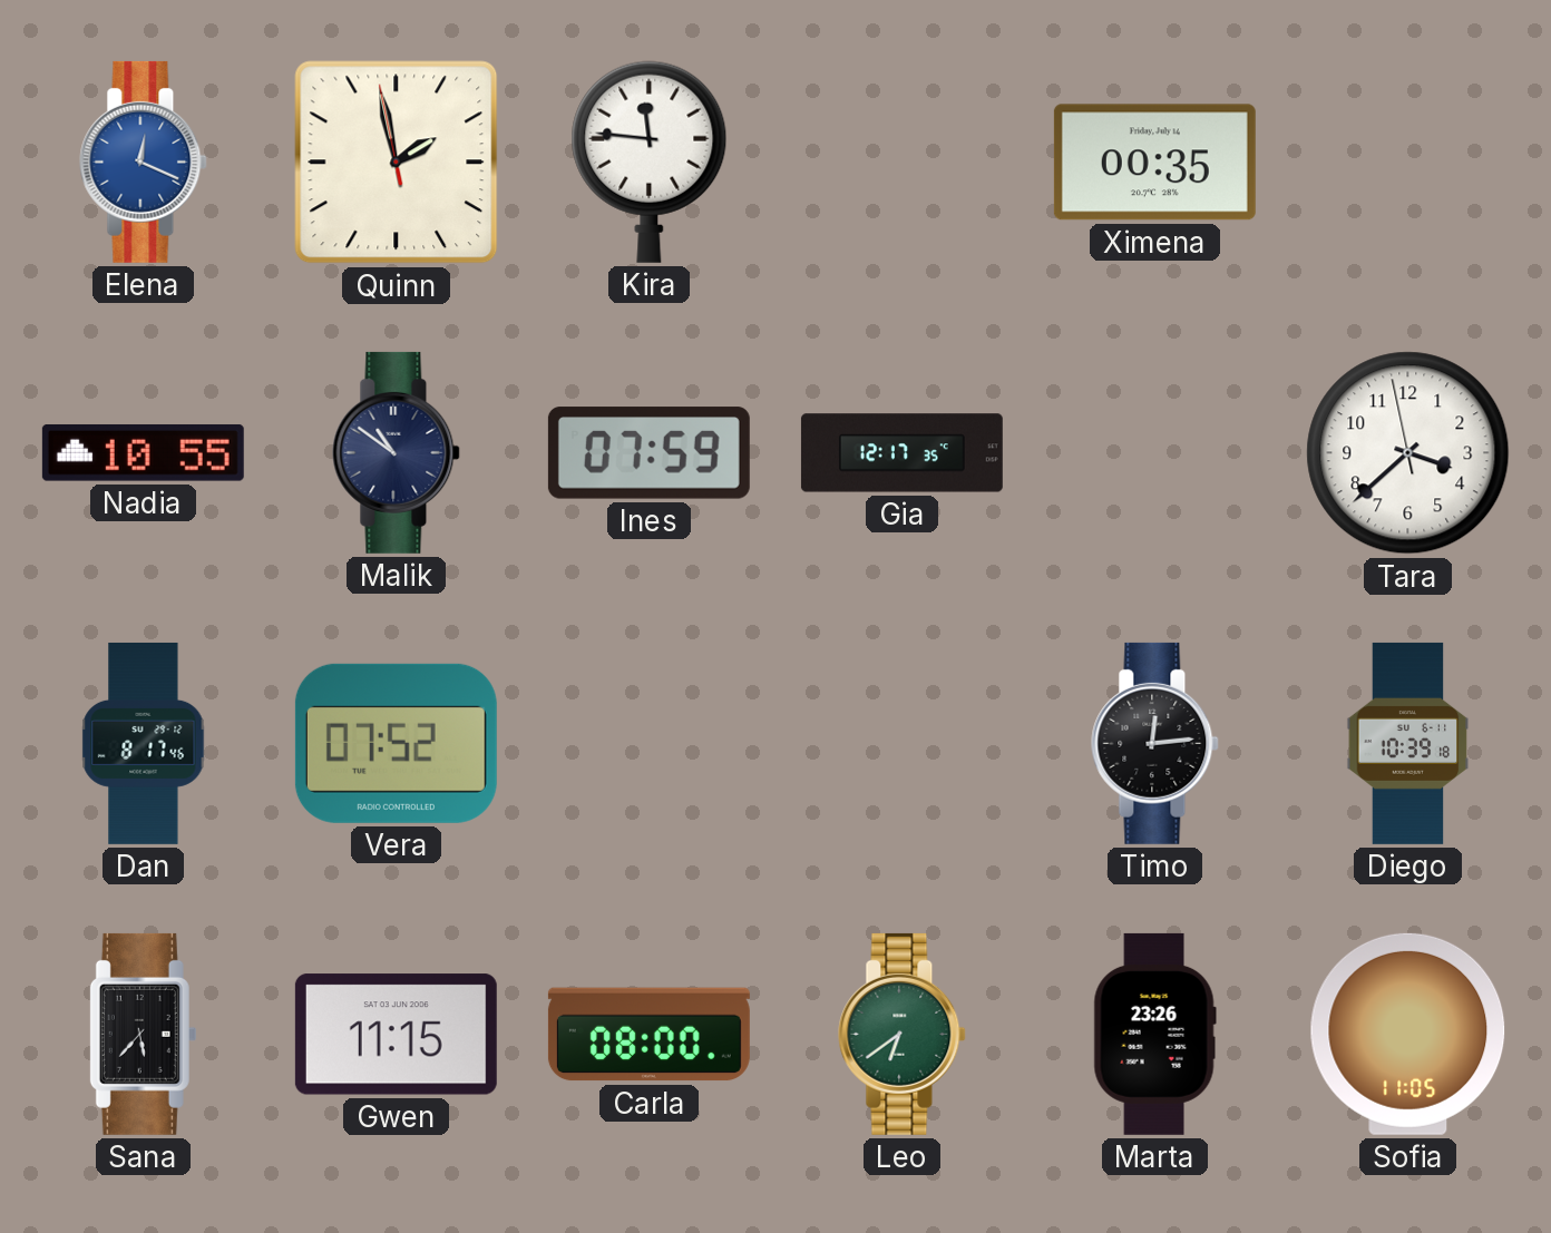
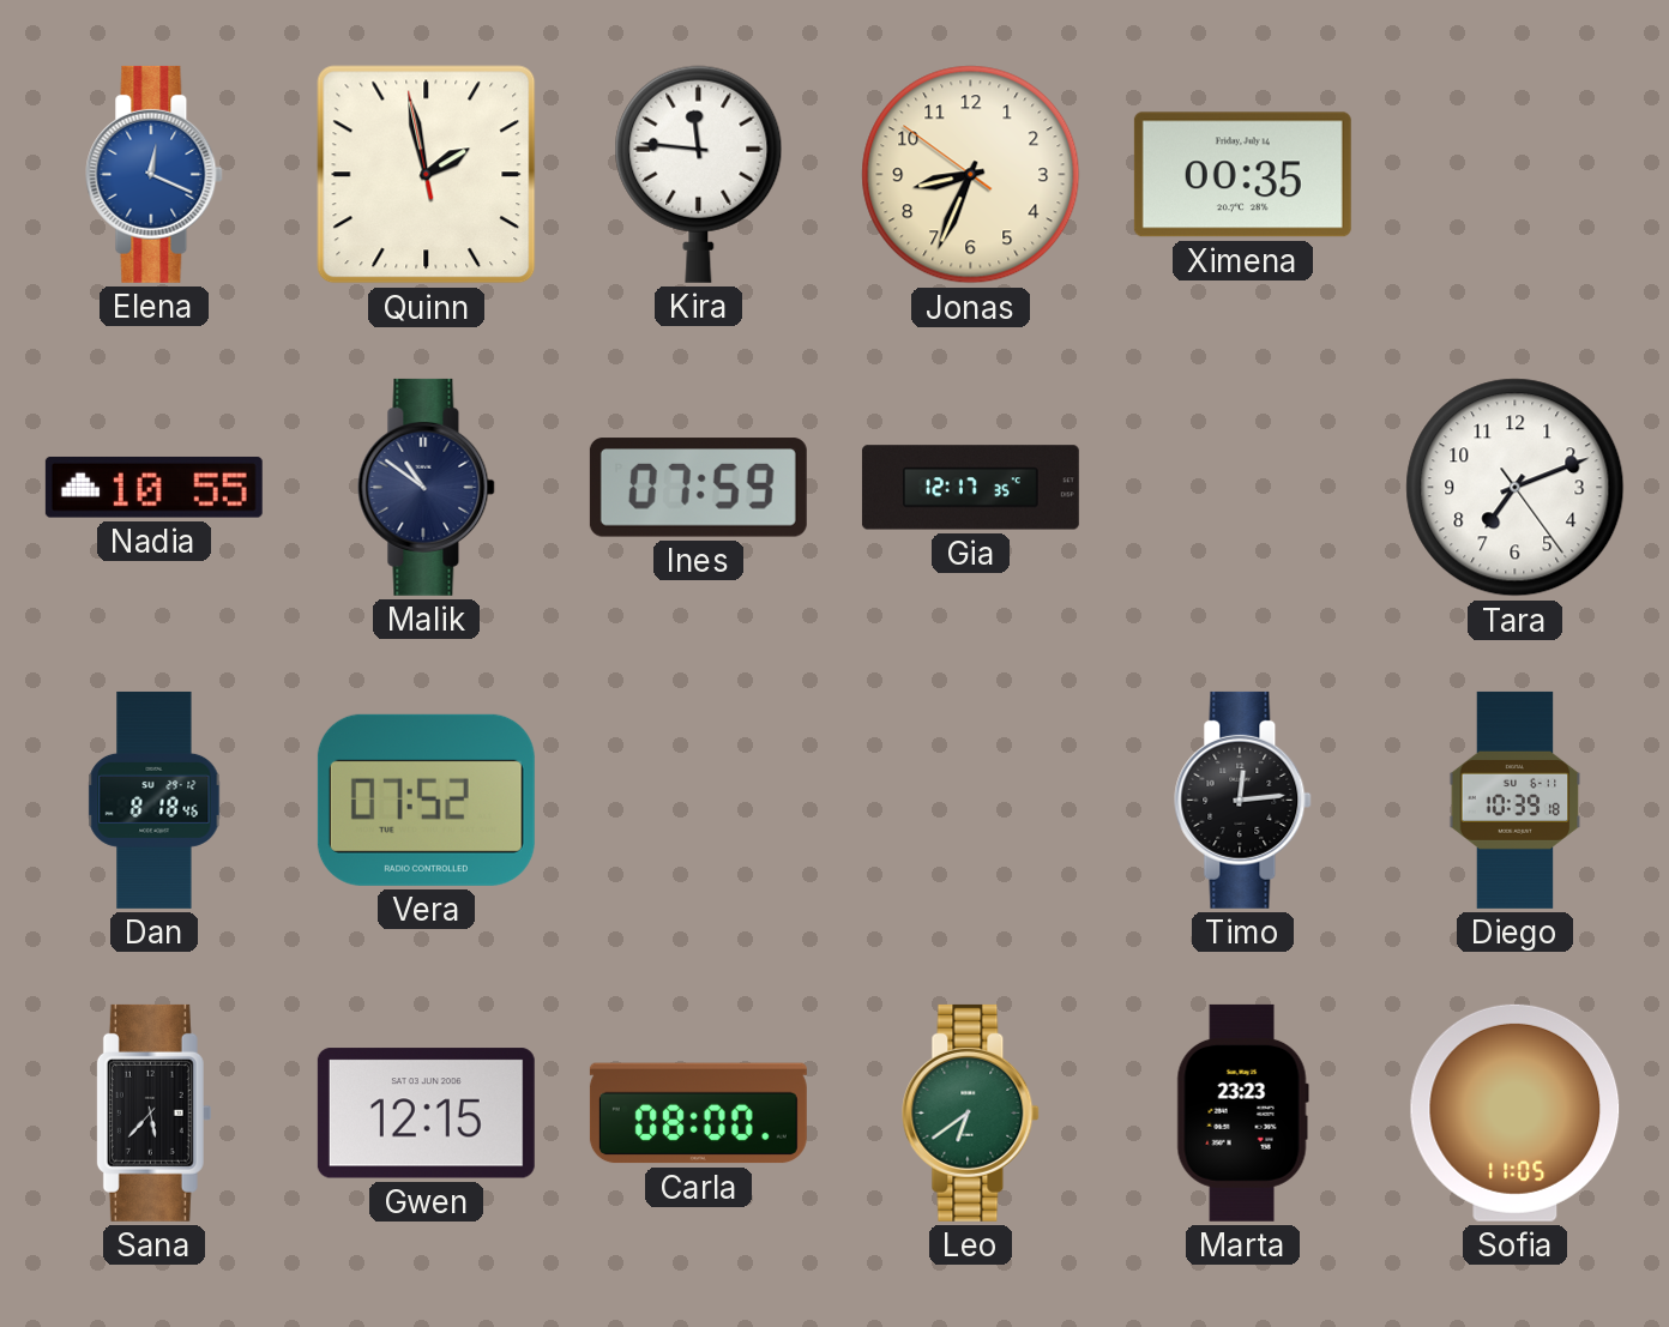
Jonas: none -> 8:33 (971, 175)
Tara: 3:37 -> 7:11 (1516, 488)
Dan: 8:17 -> 8:18 (155, 800)
Gwen: 11:15 -> 12:15 (426, 1114)
Marta: 23:26 -> 23:23 (1242, 1112)
